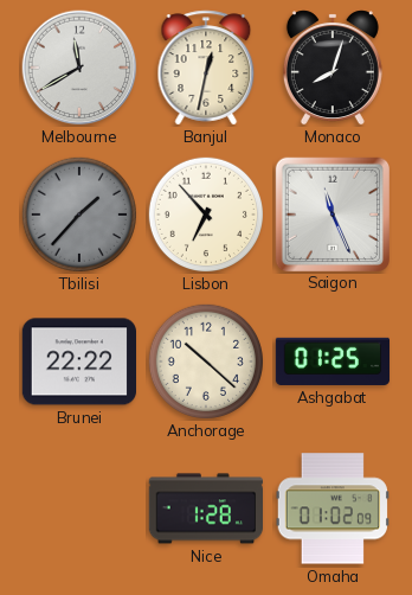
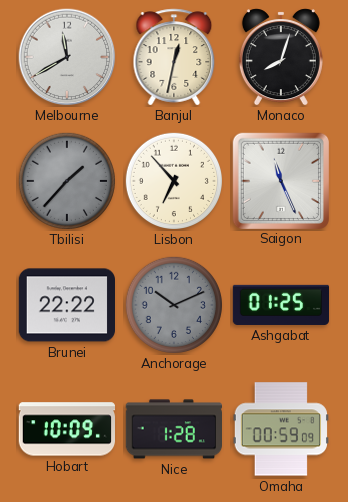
Anchorage: 10:22 -> 10:11 (173, 304)
Anchorage dial: cream -> grey (173, 304)
Hobart: none -> 10:09 (66, 429)
Omaha: 01:02 -> 00:59 (281, 429)
